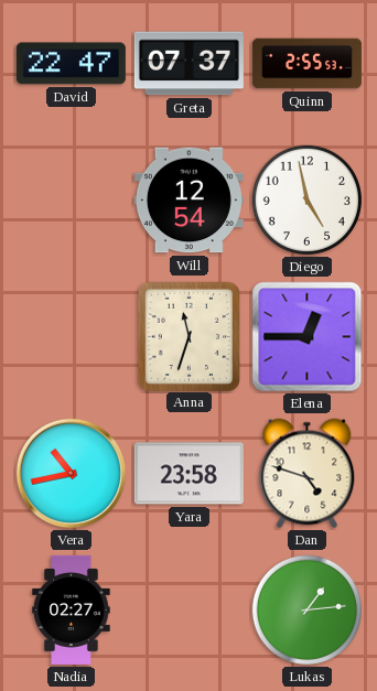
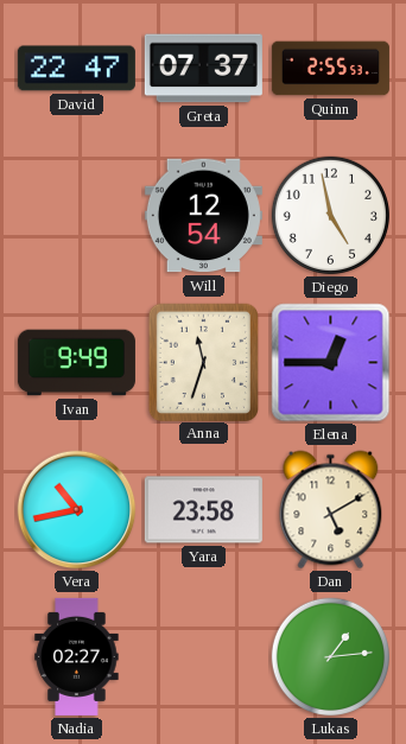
Ivan: none -> 9:49 (76, 363)
Dan: 4:48 -> 5:10 (331, 510)
